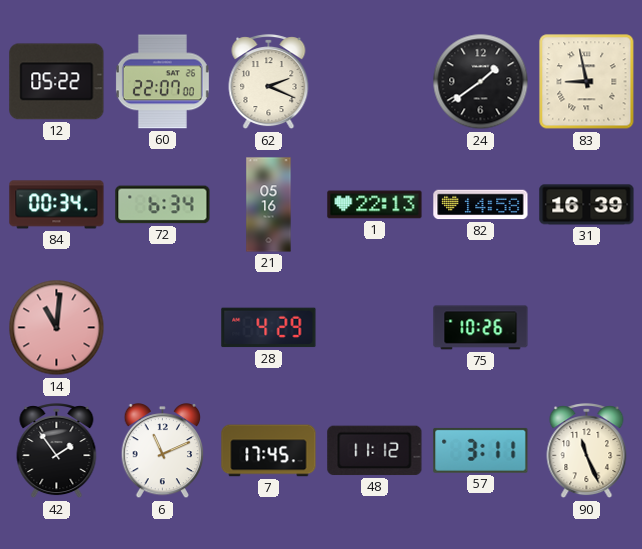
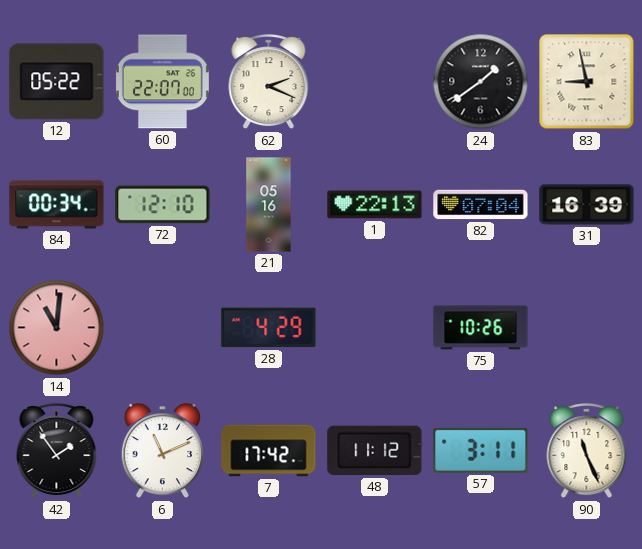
72: 6:34 -> 12:10 (163, 205)
82: 14:58 -> 07:04 (481, 205)
7: 17:45 -> 17:42 (269, 451)
